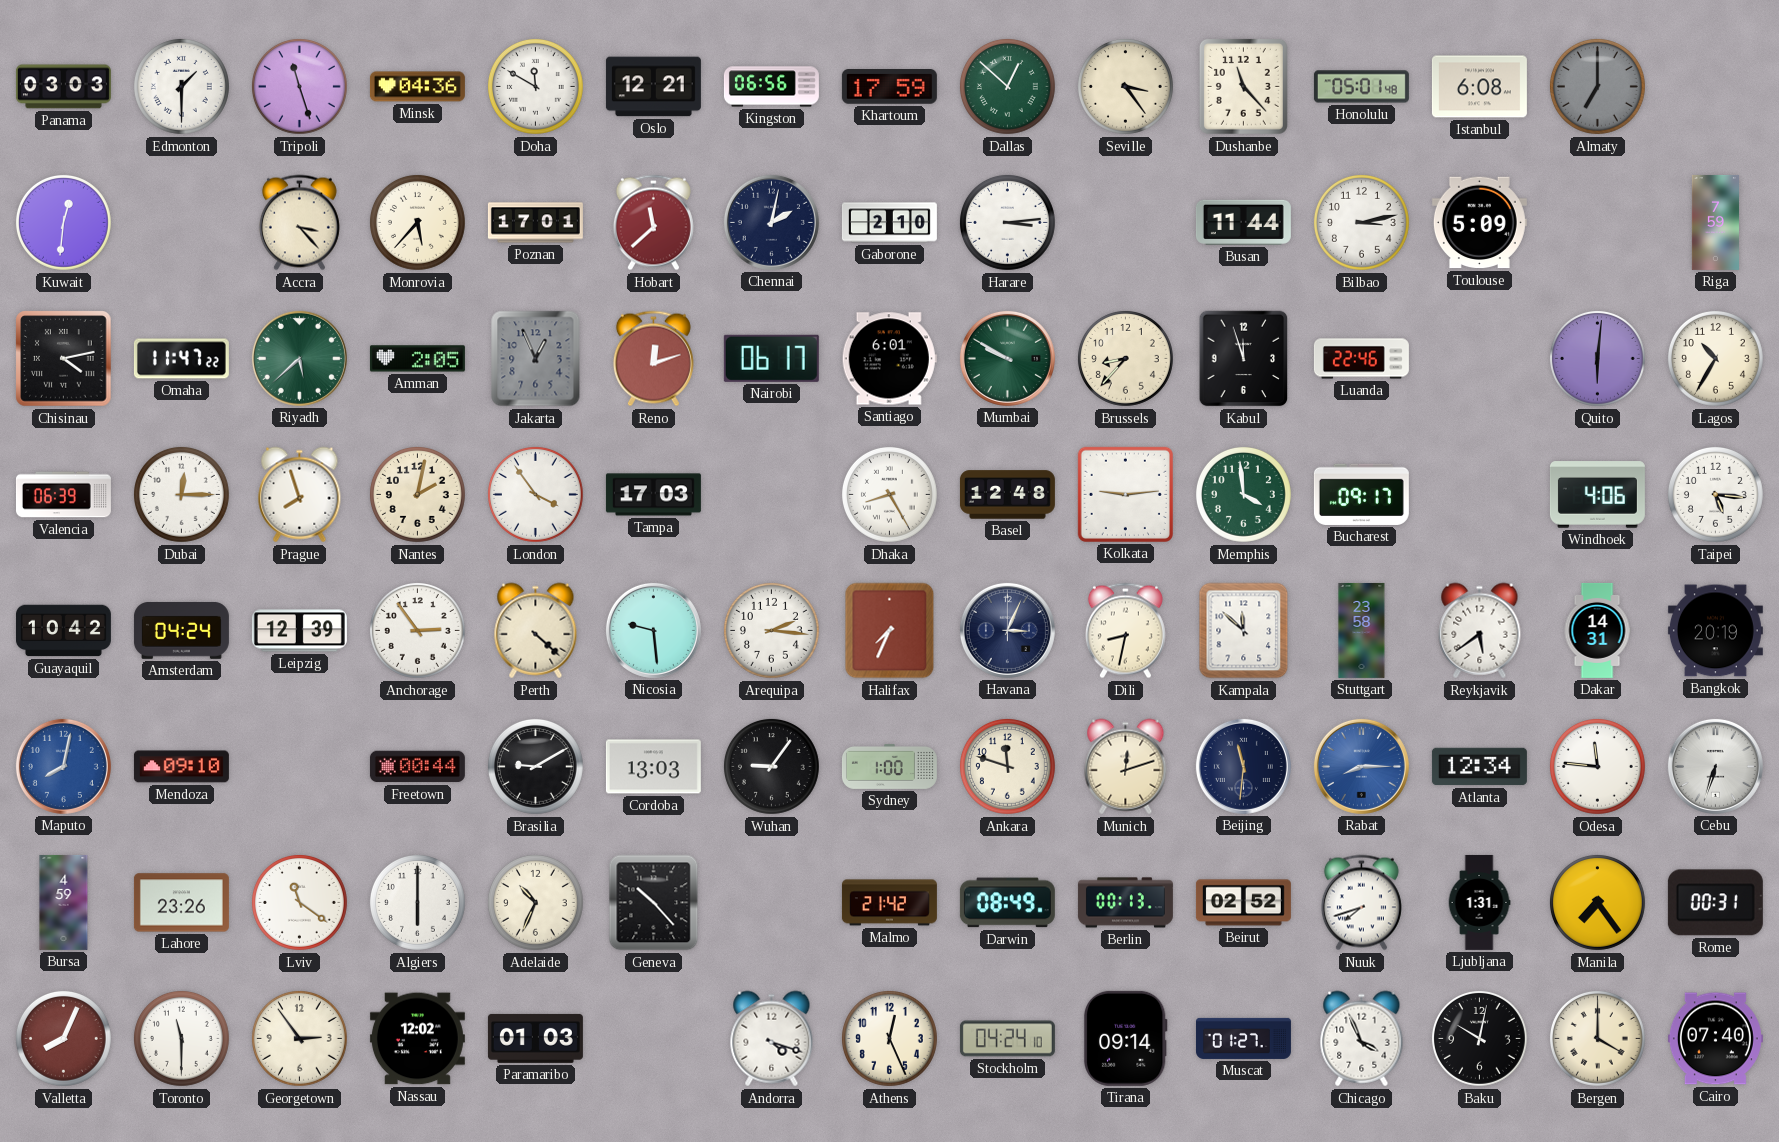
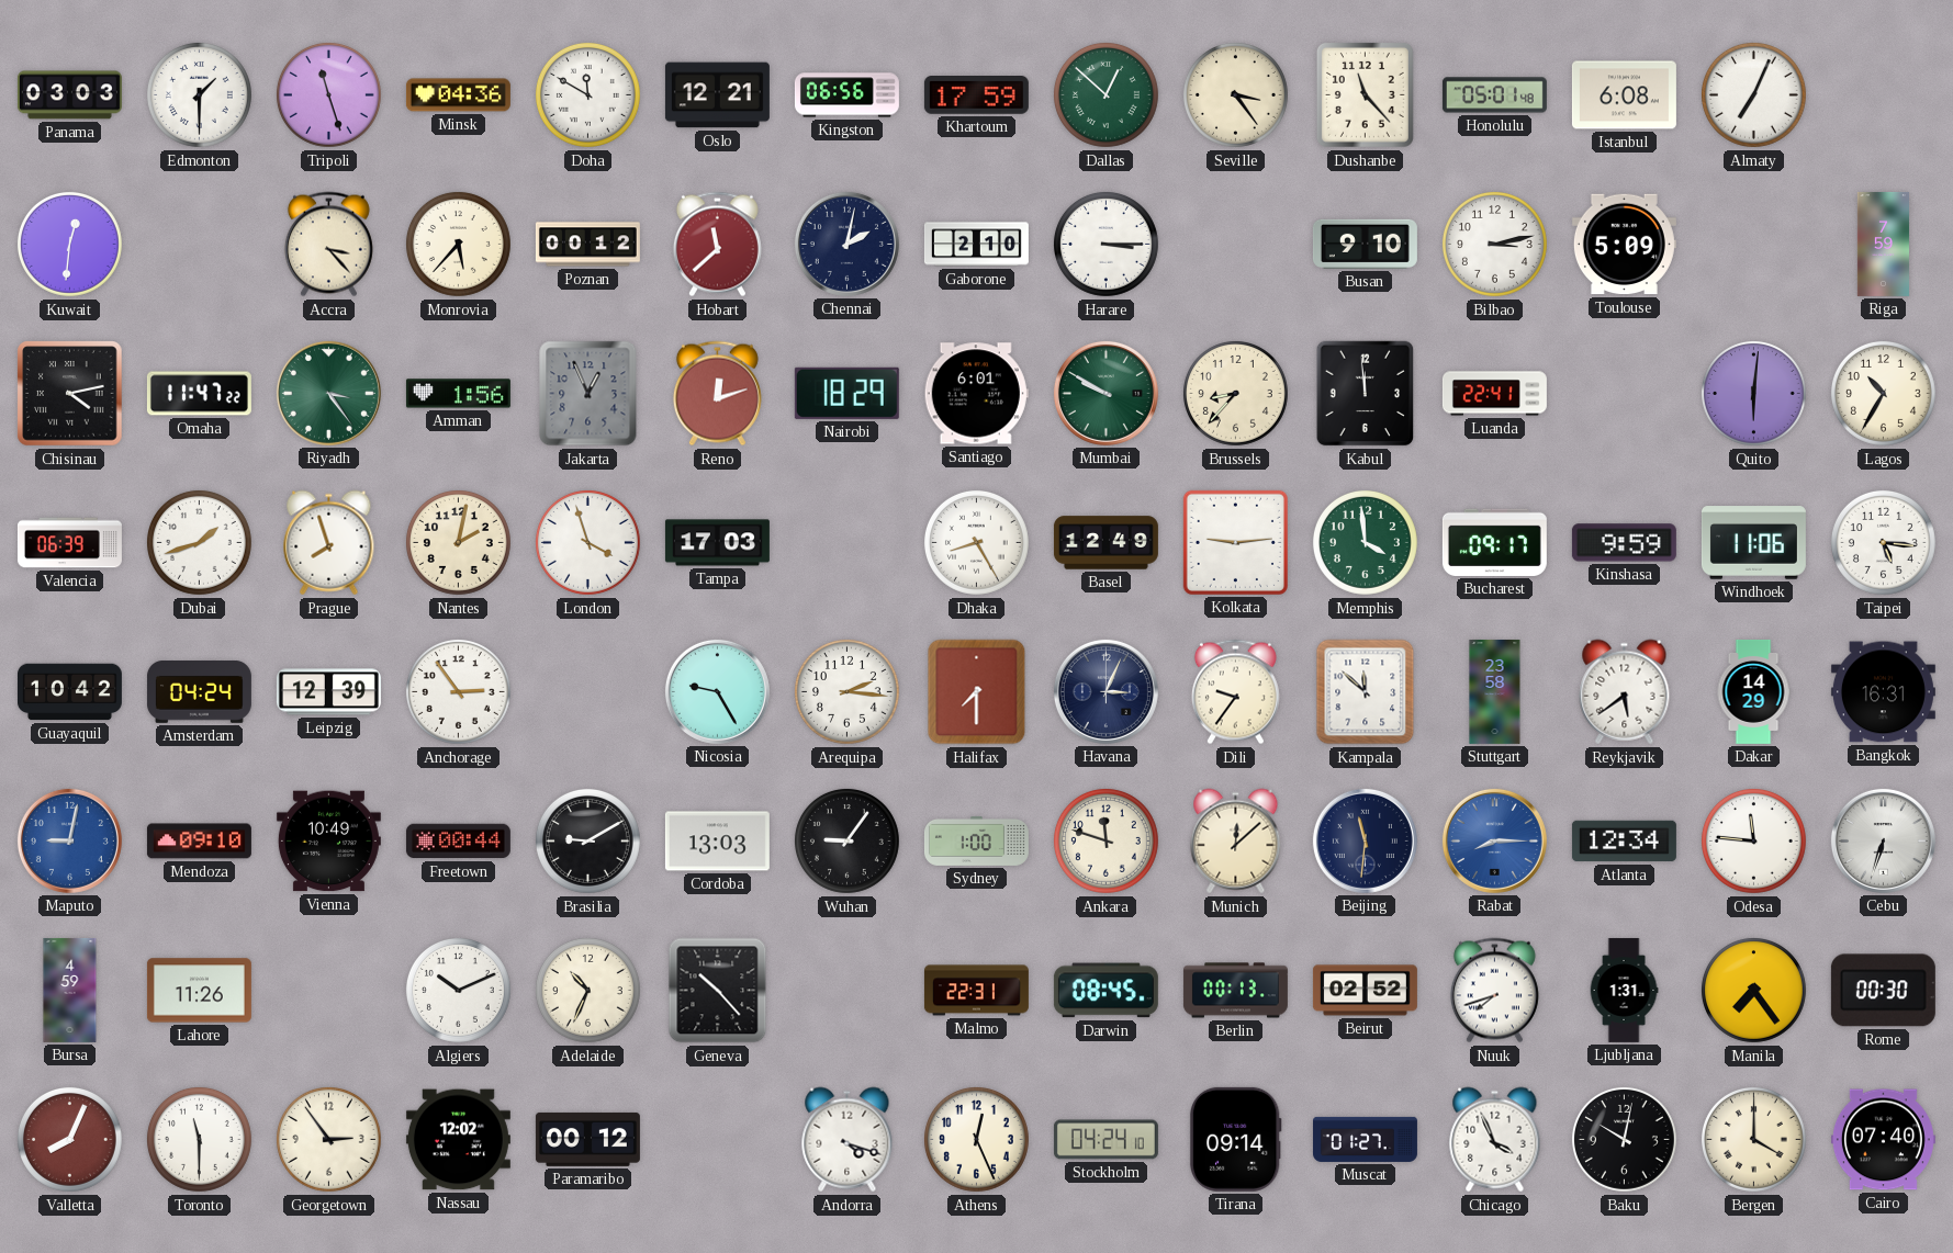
Almaty: 7:00 -> 7:04 (1753, 94)
Almaty dial: grey -> white (1753, 94)
Poznan: 17:01 -> 00:12 (587, 245)
Harare: 3:14 -> 3:15 (1105, 244)
Busan: 11:44 -> 9:10 (1365, 244)
Riyadh: 5:38 -> 3:24 (328, 393)
Amman: 2:05 -> 1:56 (458, 394)
Nairobi: 06:17 -> 18:29 (846, 393)
Kabul: 11:57 -> 11:59 (1366, 394)
Luanda: 22:46 -> 22:41 (1494, 394)
Dubai: 12:15 -> 1:42 (199, 542)
London: 3:54 -> 3:57 (587, 542)
Basel: 12:48 -> 12:49 (1105, 543)
Kinshasa: none -> 9:59 (1624, 543)
Windhoek: 4:06 -> 11:06 (1753, 543)
Perth: 4:22 -> none (536, 631)
Nicosia: 9:29 -> 9:25 (717, 691)
Halifax: 7:34 -> 7:30 (977, 692)
Dili: 8:32 -> 9:36 (1235, 692)
Dakar: 14:31 -> 14:29 (1753, 691)
Bangkok: 20:19 -> 16:31 (1883, 692)
Maputo: 8:02 -> 9:02 (69, 840)
Vienna: none -> 10:49 (328, 842)
Munich: 12:12 -> 12:08 (1236, 842)
Lahore: 23:26 -> 11:26 (199, 991)
Lviv: 11:21 -> none (299, 902)
Algiers: 6:00 -> 10:11 (458, 990)
Malmo: 21:42 -> 22:31 (976, 991)
Darwin: 08:49 -> 08:45 (1105, 991)
Rome: 00:31 -> 00:30 (1883, 991)
Paramaribo: 01:03 -> 00:12 (587, 1139)
